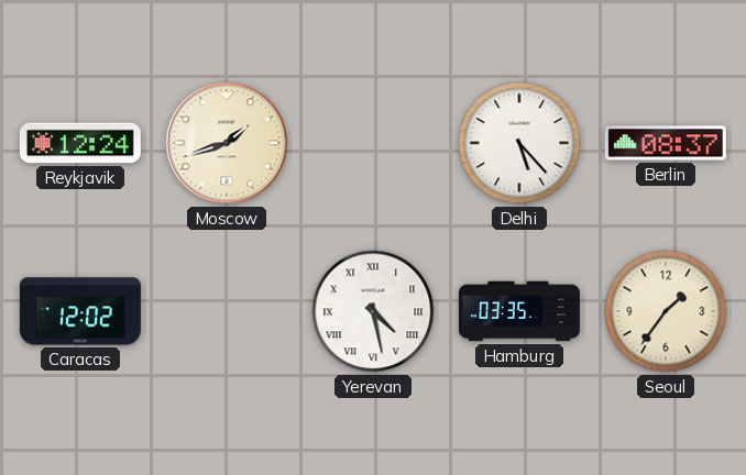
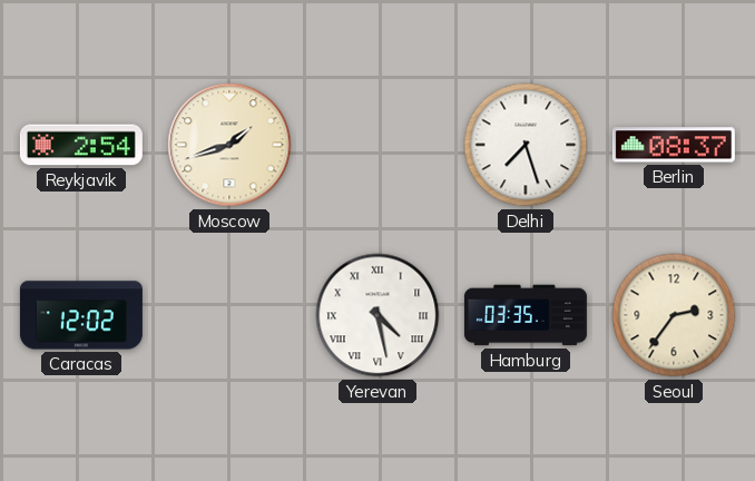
Reykjavik: 12:24 -> 2:54 (81, 145)
Delhi: 5:23 -> 7:27 (526, 145)
Seoul: 1:36 -> 2:36 (674, 315)
